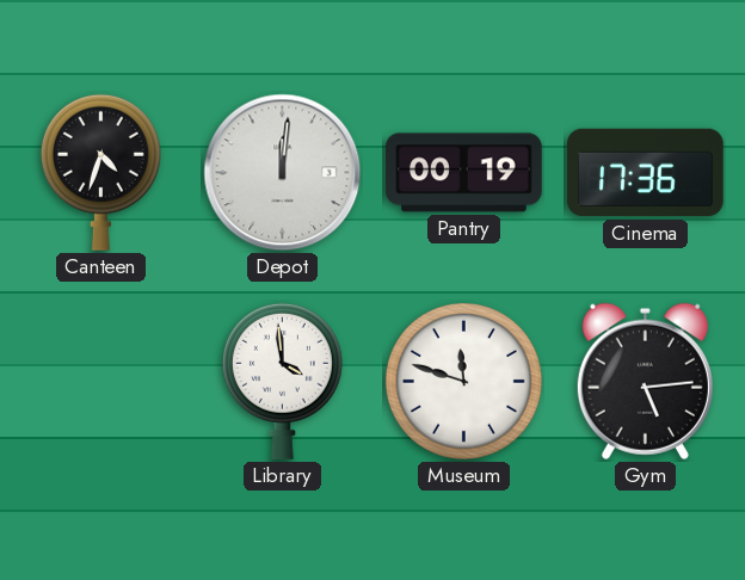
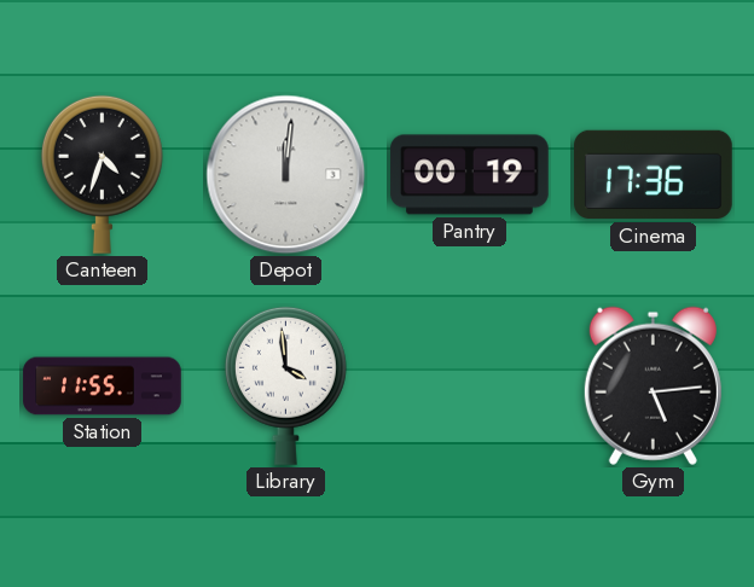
Station: none -> 11:55 (103, 387)
Museum: 11:48 -> none (463, 381)
